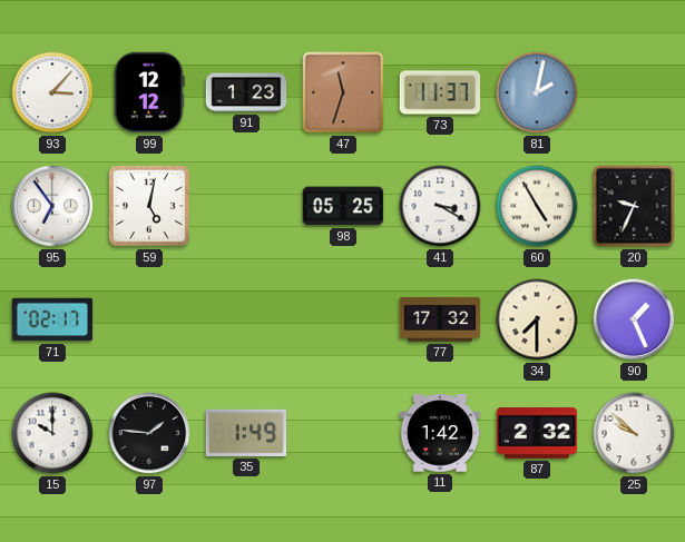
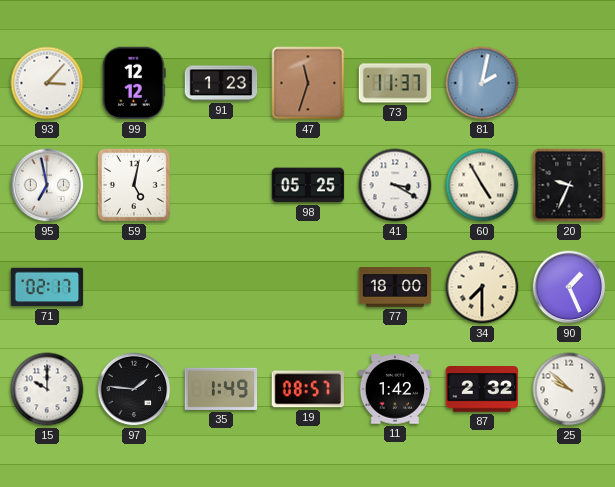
95: 6:54 -> 6:58 (47, 185)
77: 17:32 -> 18:00 (395, 287)
19: none -> 08:57 (308, 389)
